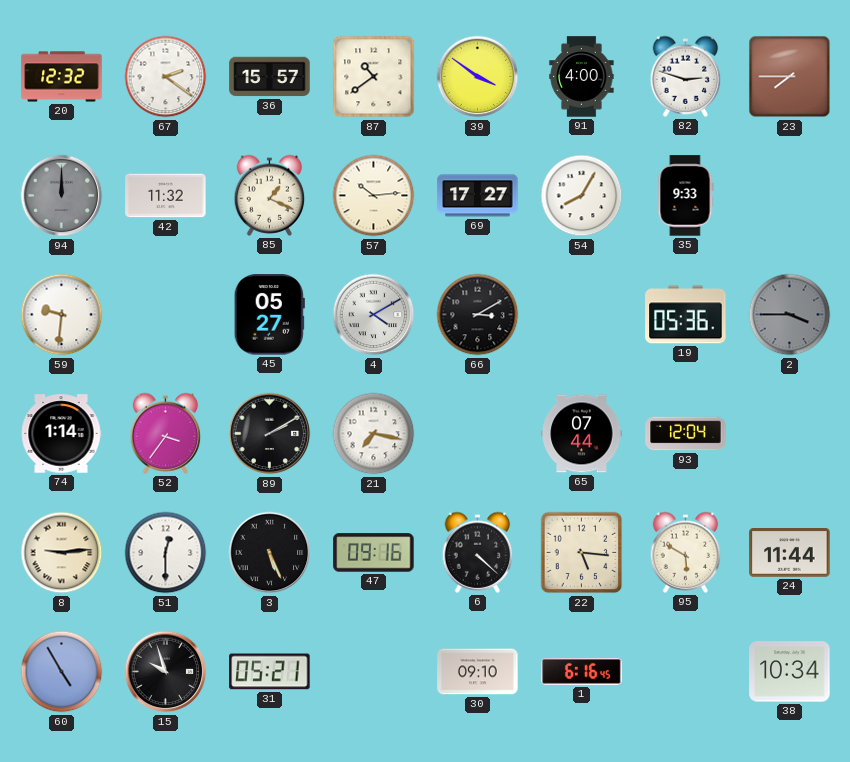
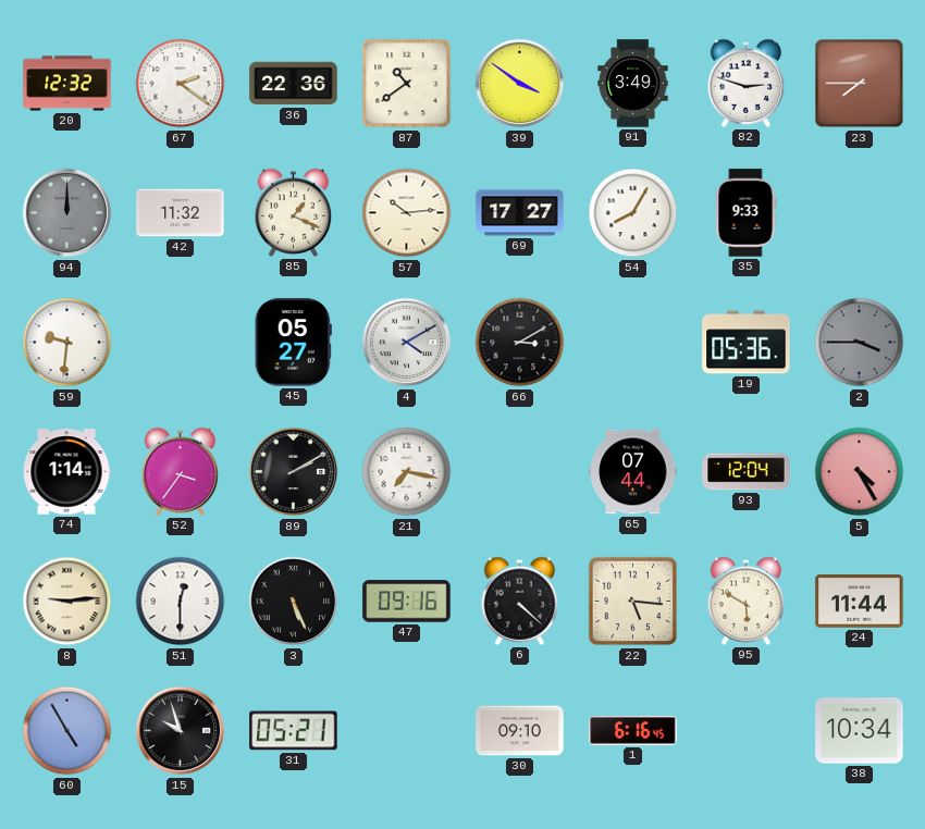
36: 15:57 -> 22:36 (294, 84)
91: 4:00 -> 3:49 (633, 84)
5: none -> 4:25 (860, 472)
